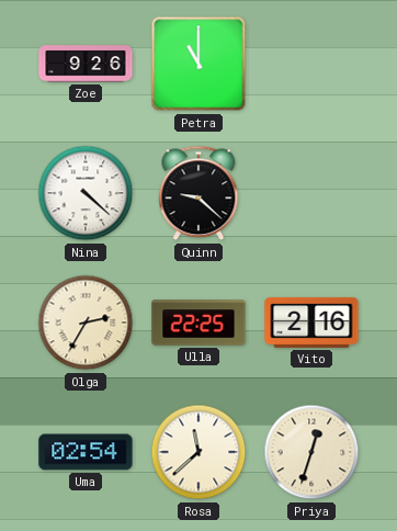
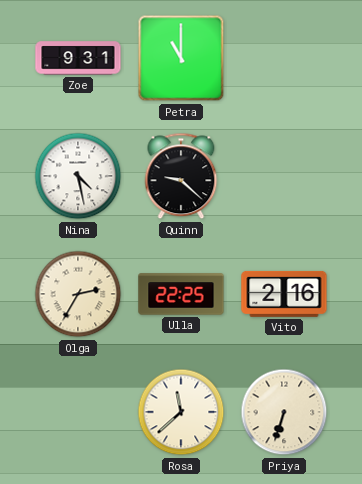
Zoe: 9:26 -> 9:31 (78, 58)
Nina: 4:22 -> 4:28 (78, 176)
Uma: 02:54 -> none (86, 452)
Priya: 12:33 -> 6:33 (284, 412)
